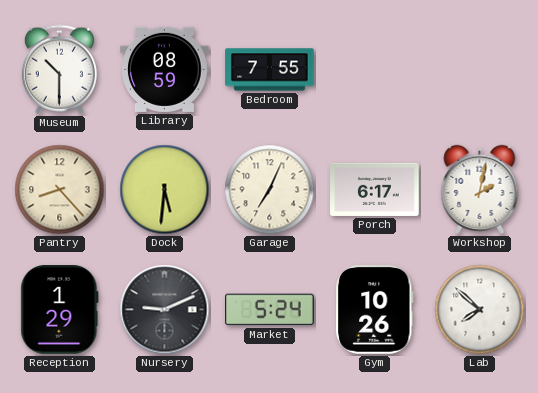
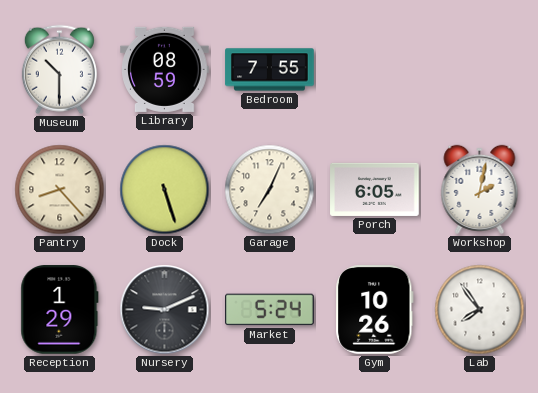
Dock: 5:31 -> 5:27 (165, 190)
Porch: 6:17 -> 6:05 (375, 189)
Lab: 7:52 -> 7:54 (480, 310)
